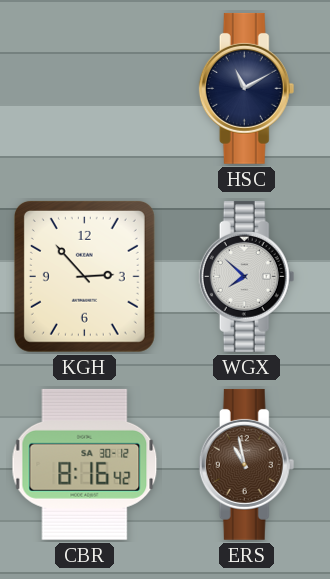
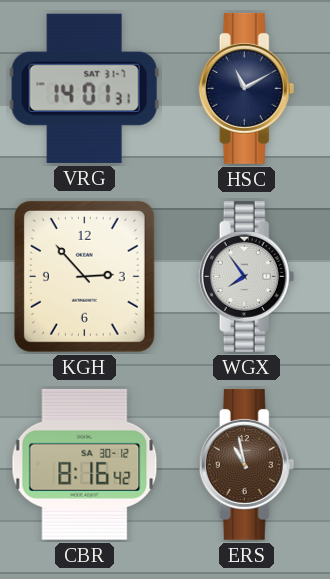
VRG: none -> 14:01 (84, 88)
WGX: 7:52 -> 7:54 (247, 276)
